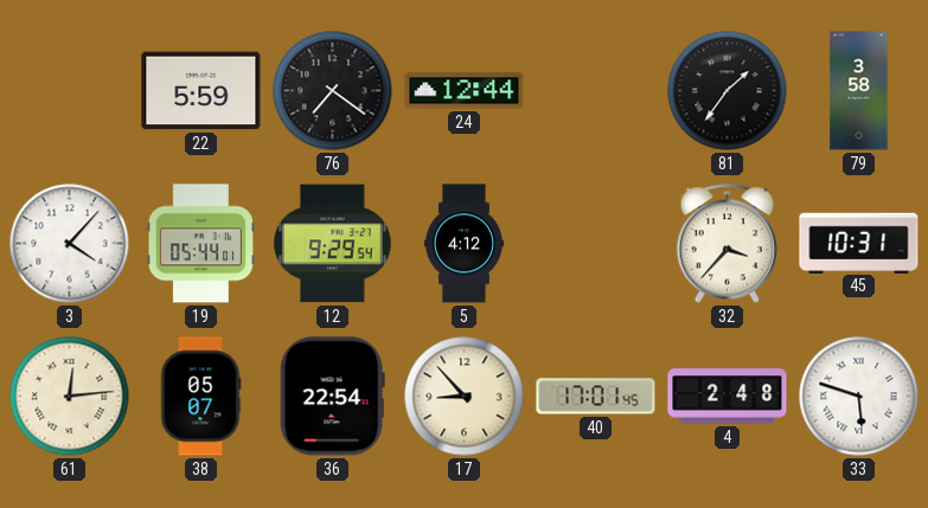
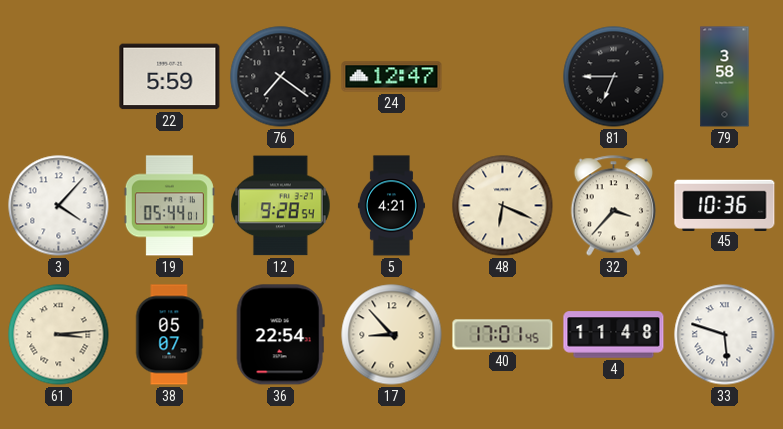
24: 12:44 -> 12:47 (392, 77)
81: 1:36 -> 6:45 (614, 77)
12: 9:29 -> 9:28 (281, 206)
5: 4:12 -> 4:21 (391, 206)
48: none -> 6:19 (503, 206)
45: 10:31 -> 10:36 (725, 205)
61: 12:14 -> 3:14 (59, 335)
4: 2:48 -> 11:48 (614, 335)
